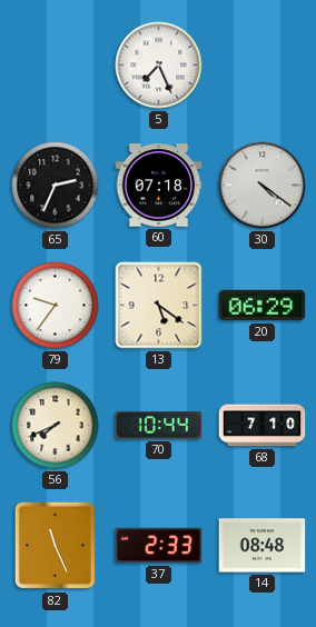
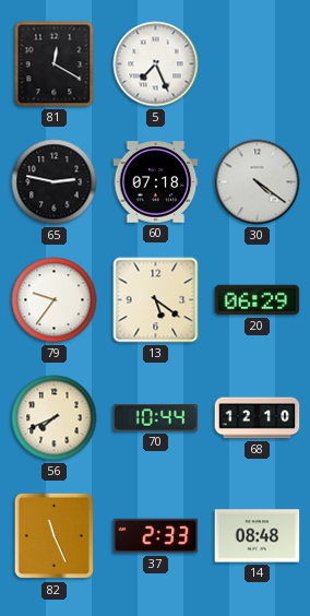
81: none -> 12:20 (55, 64)
65: 2:34 -> 2:47 (55, 182)
68: 7:10 -> 12:10 (258, 418)
